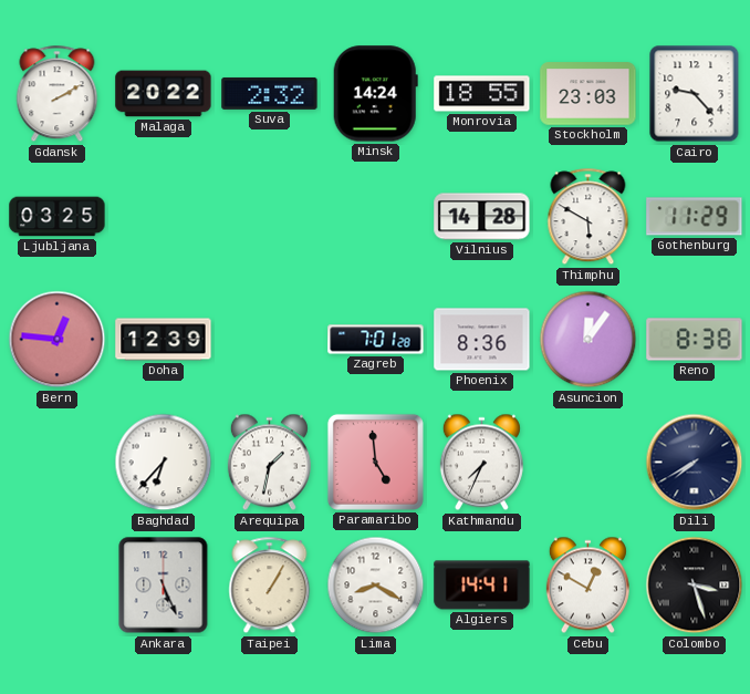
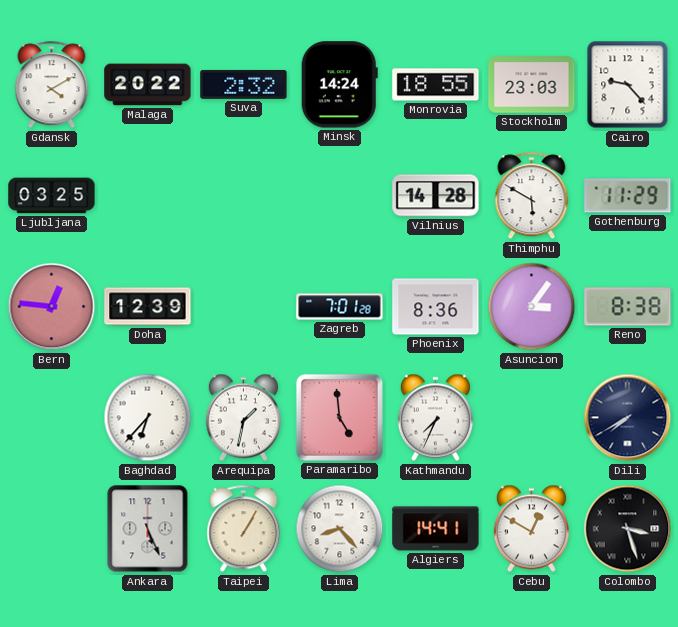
Gdansk: 2:10 -> 4:10 (52, 85)
Asuncion: 12:06 -> 3:06 (532, 307)
Lima: 8:20 -> 8:23 (340, 529)
